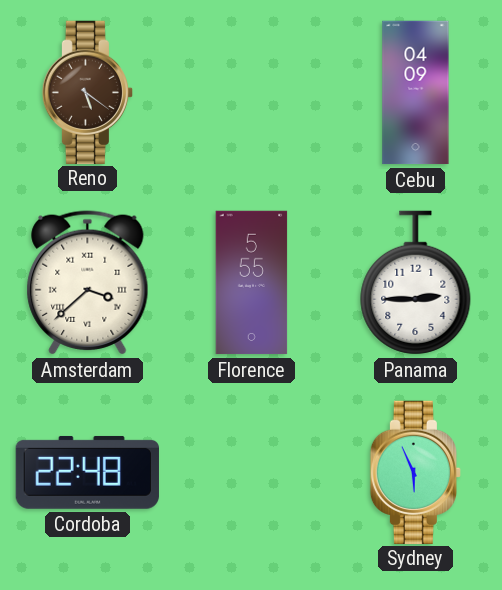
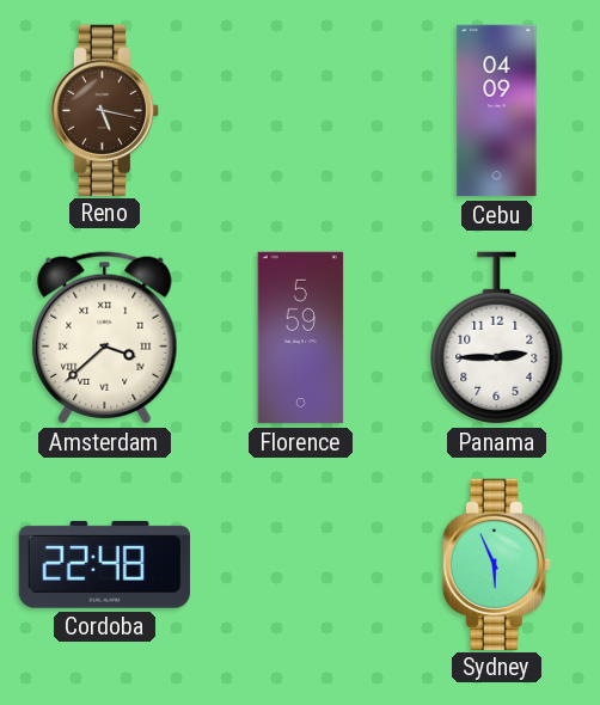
Reno: 5:21 -> 5:17 (104, 110)
Florence: 5:55 -> 5:59 (301, 338)
